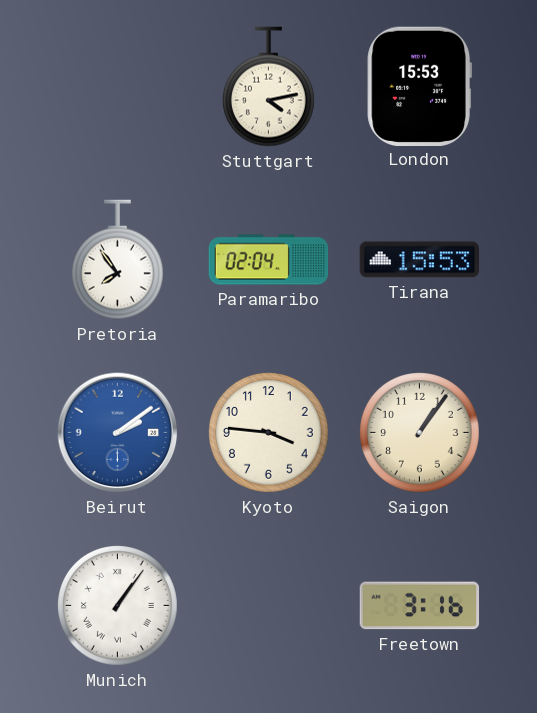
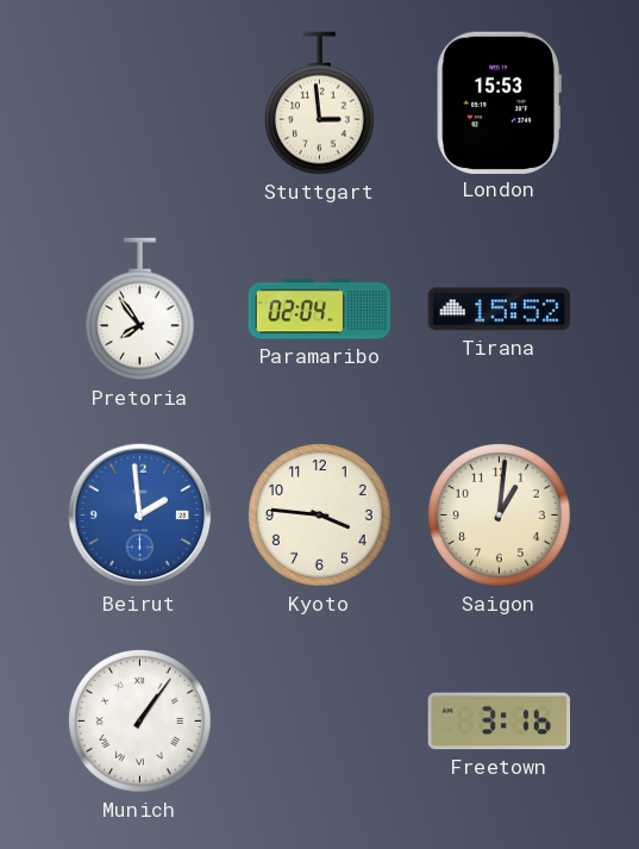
Stuttgart: 4:13 -> 2:59 (319, 104)
Tirana: 15:53 -> 15:52 (499, 310)
Beirut: 2:09 -> 1:59 (140, 516)
Saigon: 1:06 -> 1:01 (500, 516)
